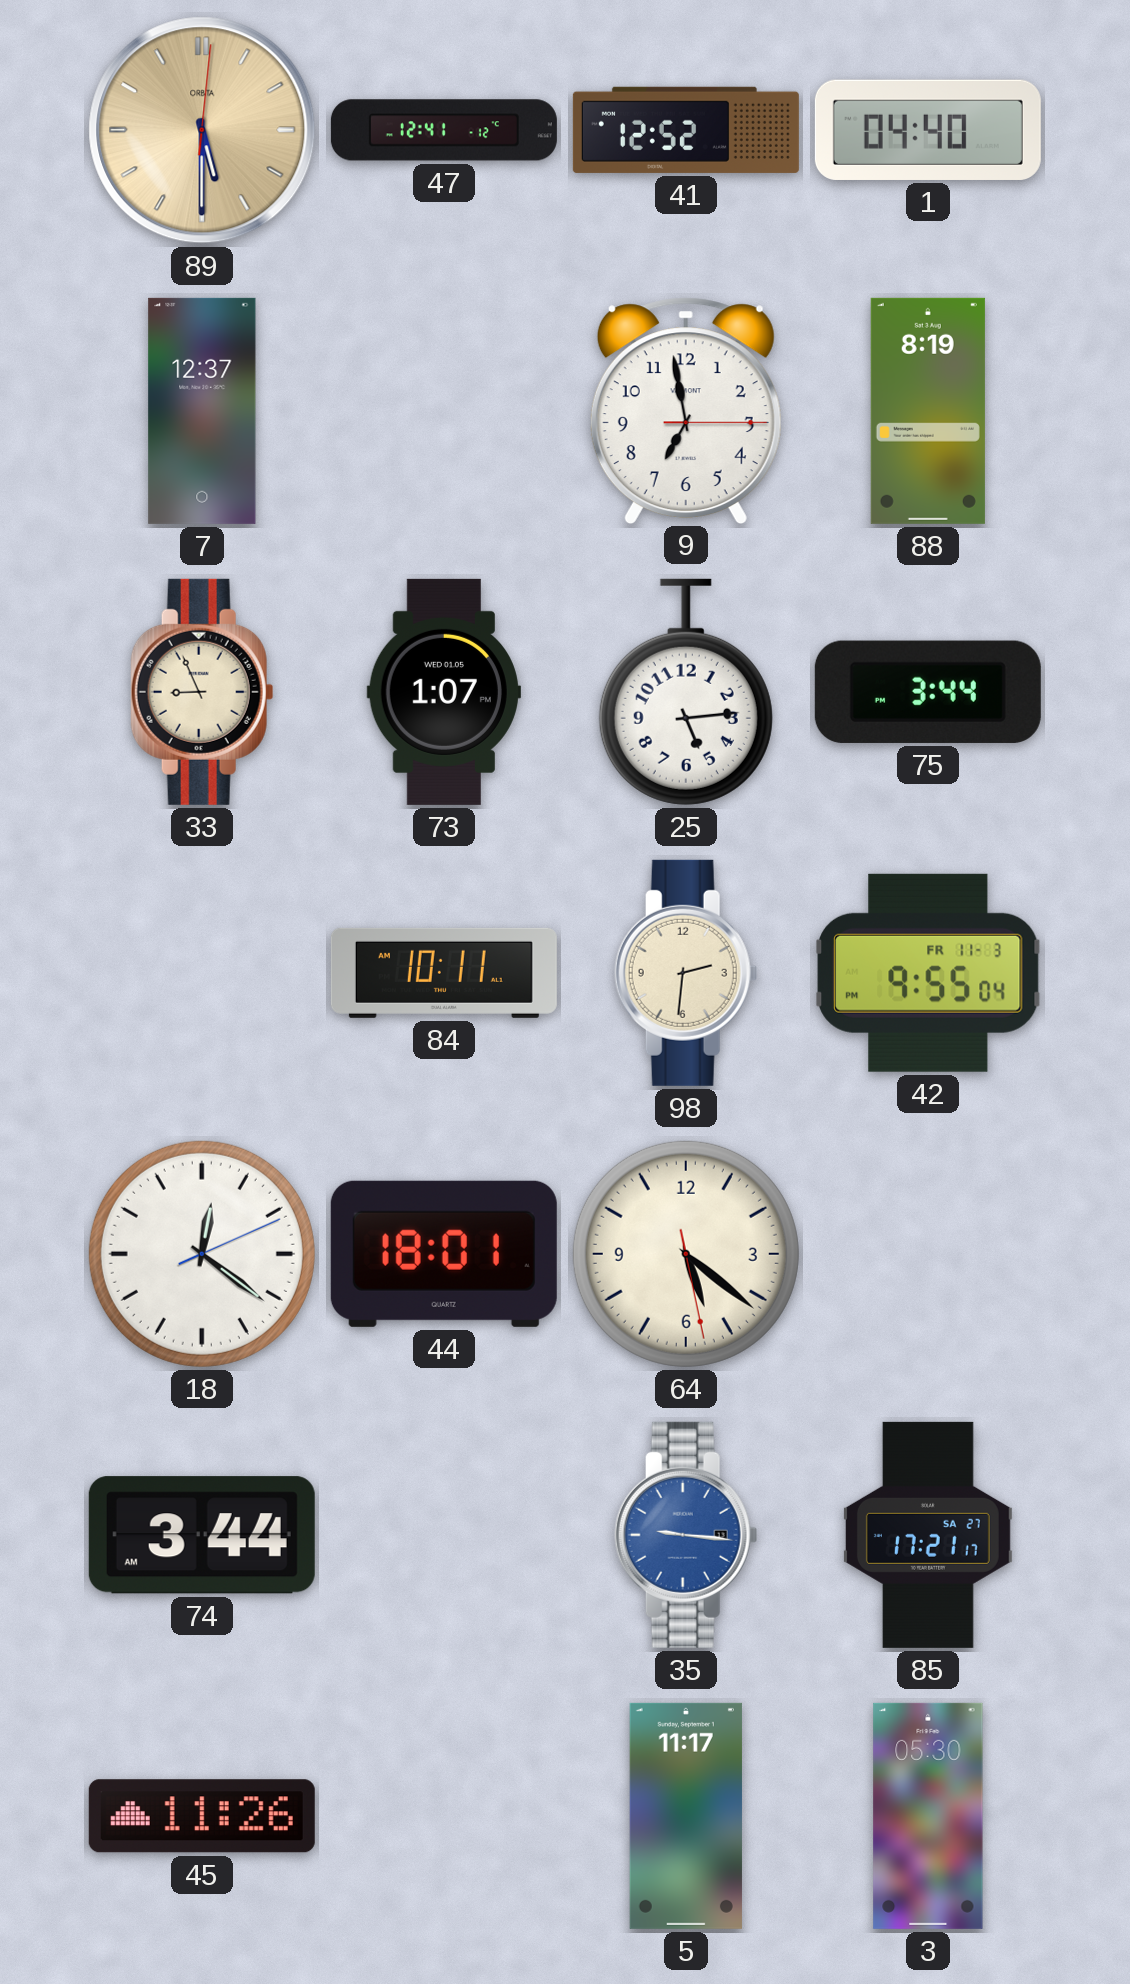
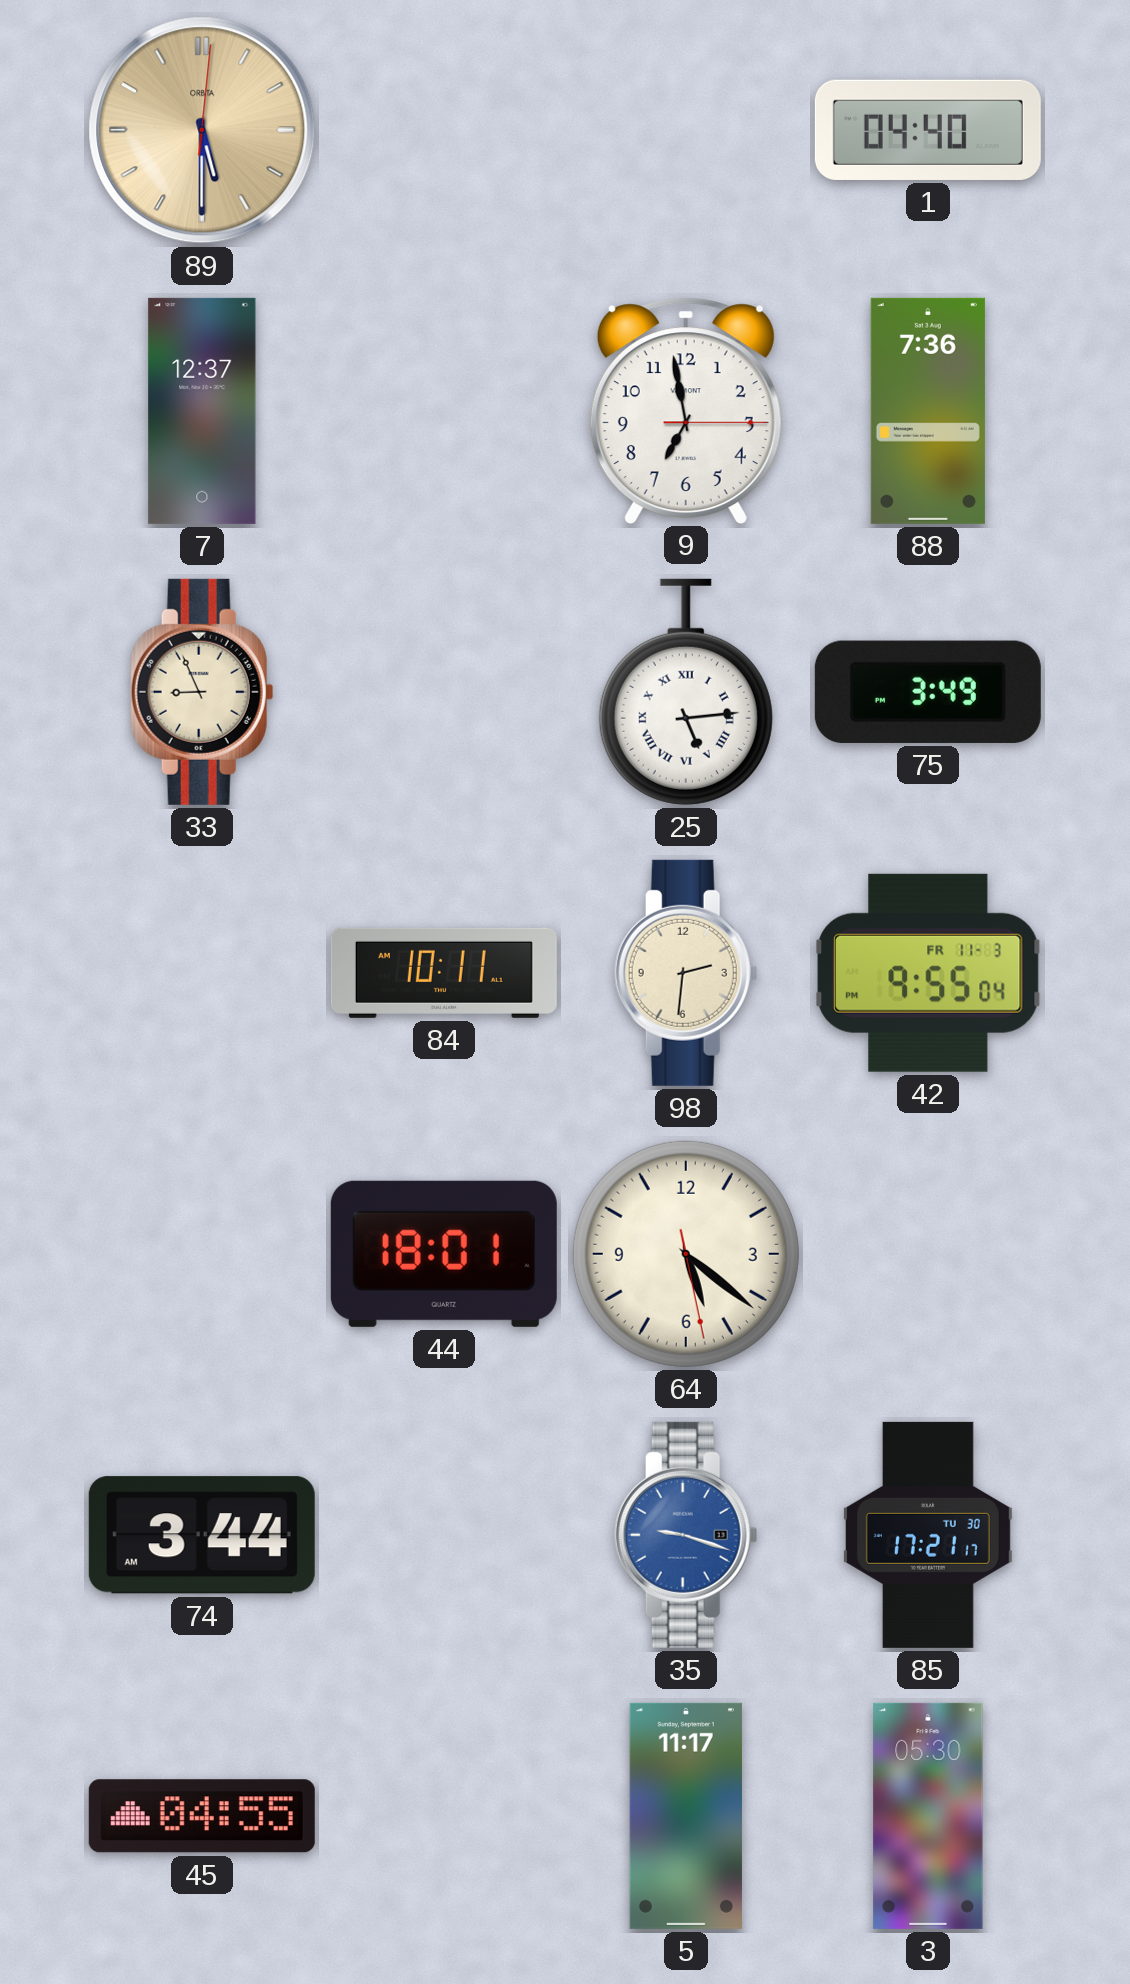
47: 12:41 -> none (444, 130)
41: 12:52 -> none (686, 130)
88: 8:19 -> 7:36 (928, 411)
73: 1:07 -> none (444, 692)
25 numerals: Arabic -> Roman (686, 692)
75: 3:44 -> 3:49 (928, 692)
18: 12:21 -> none (202, 1254)
35: 9:16 -> 9:18 (686, 1535)
85 date: SA 27 -> TU 30 (928, 1535)
45: 11:26 -> 04:55 (202, 1816)
